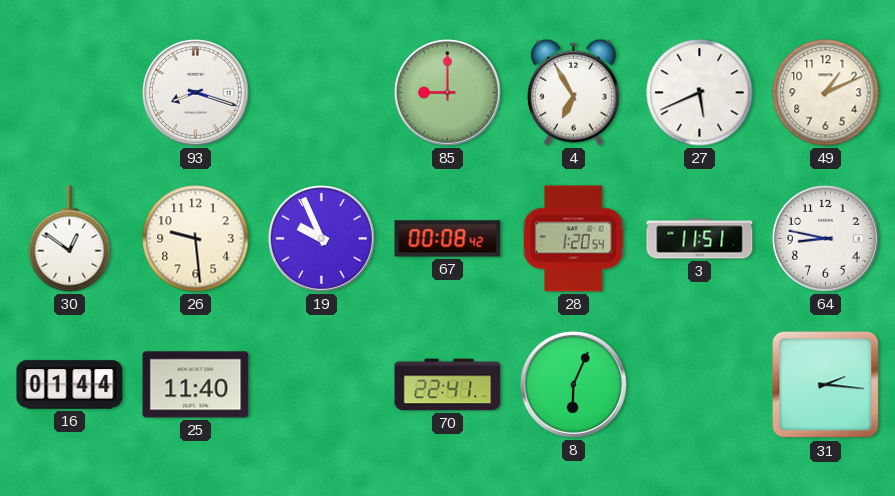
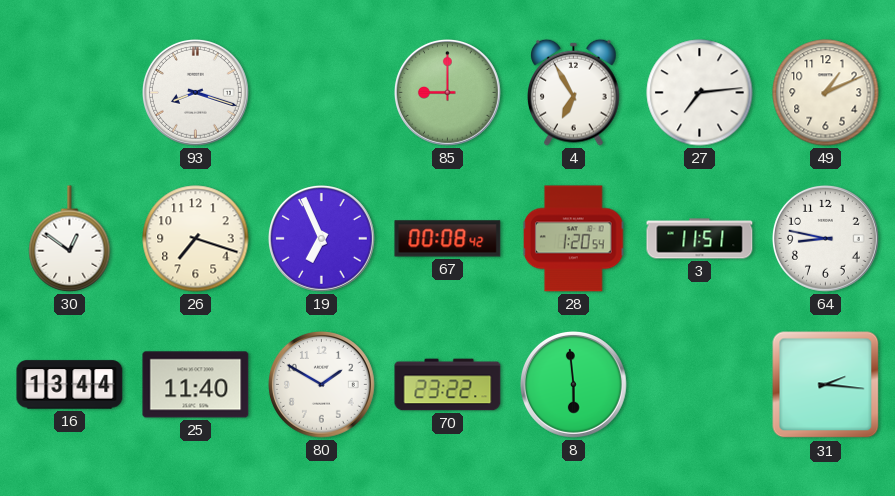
27: 5:41 -> 7:14 (700, 93)
26: 9:29 -> 7:18 (196, 239)
19: 9:56 -> 6:56 (322, 239)
16: 01:44 -> 13:44 (70, 385)
80: none -> 1:50 (322, 385)
70: 22:41 -> 23:22 (448, 385)
8: 6:04 -> 5:59 (574, 385)
